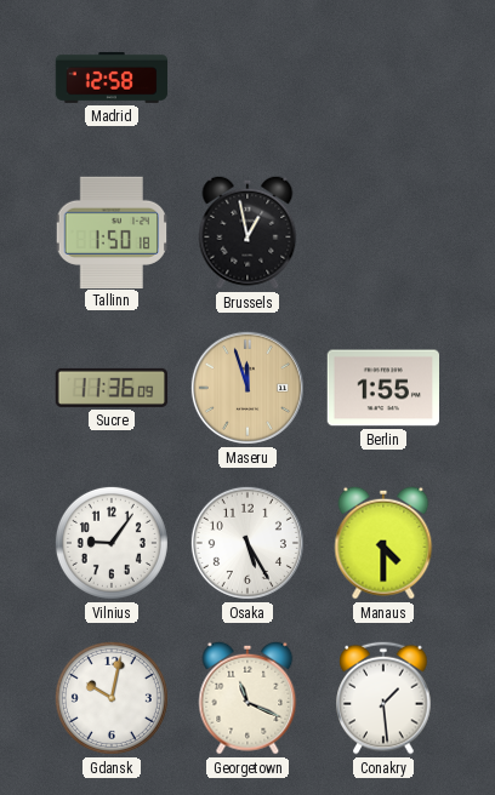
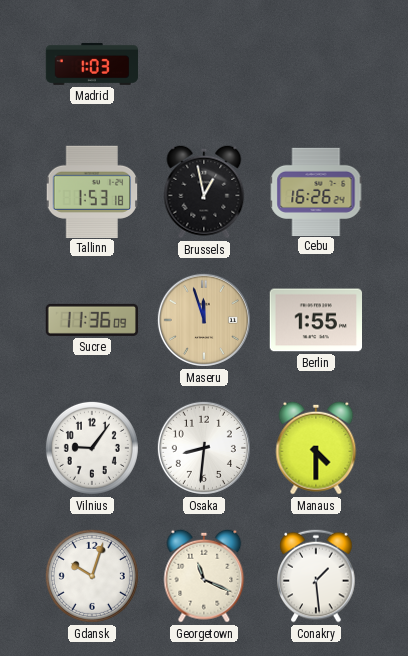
Madrid: 12:58 -> 1:03 (92, 64)
Tallinn: 1:50 -> 1:53 (92, 191)
Cebu: none -> 16:26 (316, 191)
Osaka: 5:25 -> 8:31 (204, 448)
Gdansk: 10:02 -> 10:03 (92, 576)
